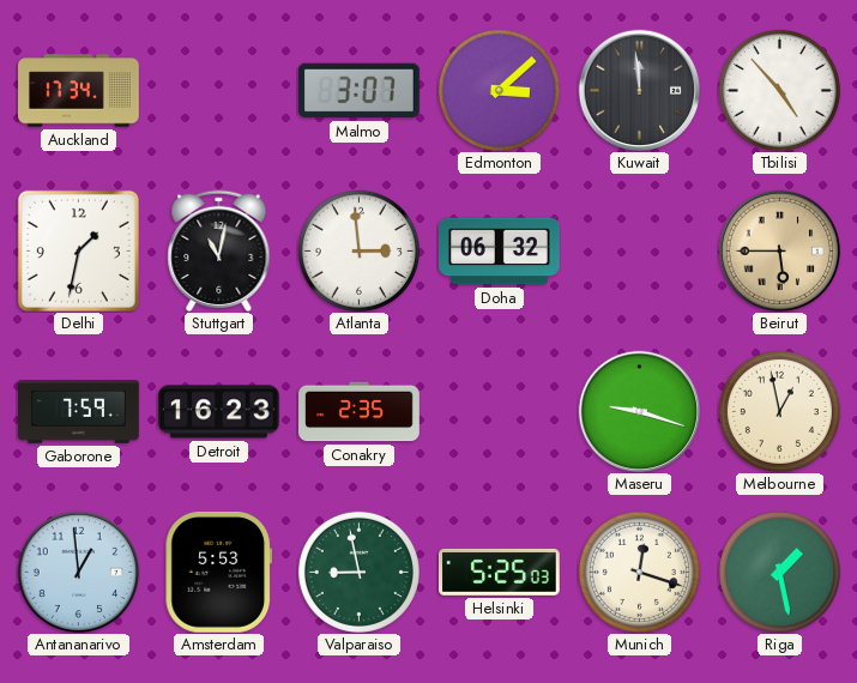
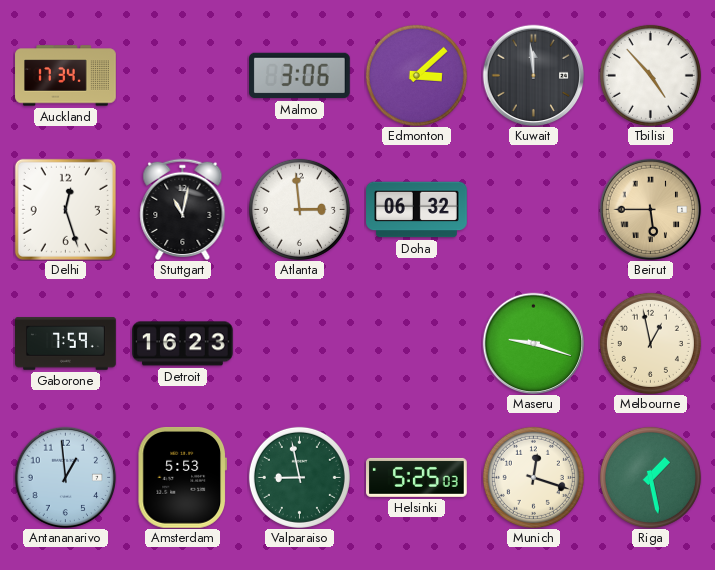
Malmo: 3:07 -> 3:06 (300, 76)
Delhi: 1:32 -> 12:27 (65, 209)
Conakry: 2:35 -> none (360, 412)
